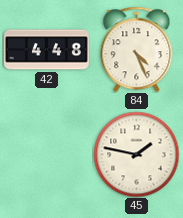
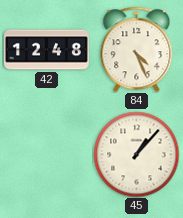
42: 4:48 -> 12:48 (47, 50)
45: 1:47 -> 1:07 (136, 154)
